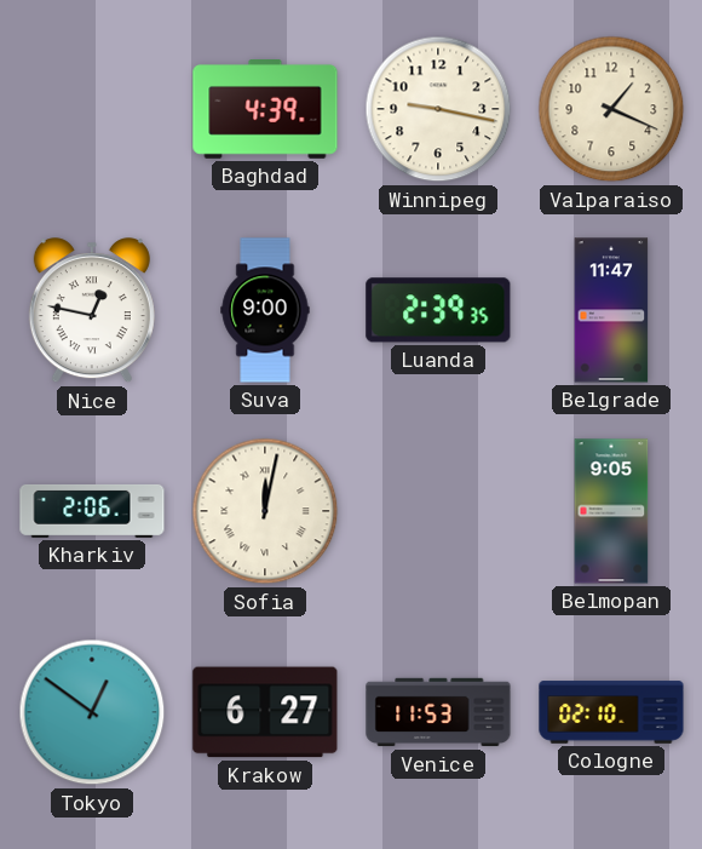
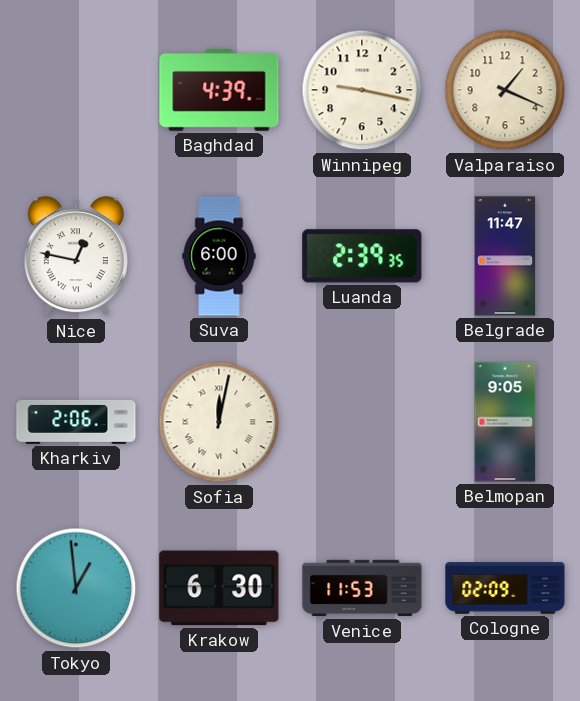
Suva: 9:00 -> 6:00 (219, 256)
Tokyo: 12:51 -> 12:59 (76, 588)
Krakow: 6:27 -> 6:30 (219, 588)
Cologne: 02:10 -> 02:09 (505, 588)
